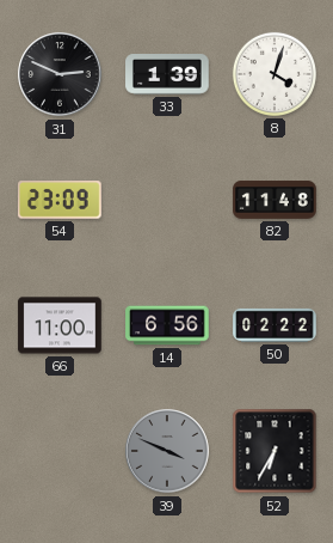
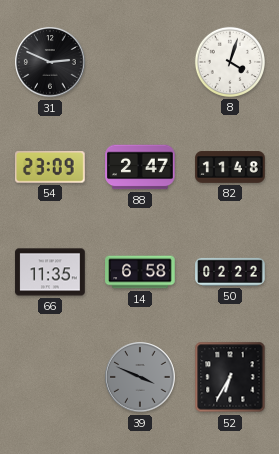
33: 1:39 -> none (167, 75)
88: none -> 2:47 (140, 167)
66: 11:00 -> 11:35 (50, 272)
14: 6:56 -> 6:58 (140, 272)
